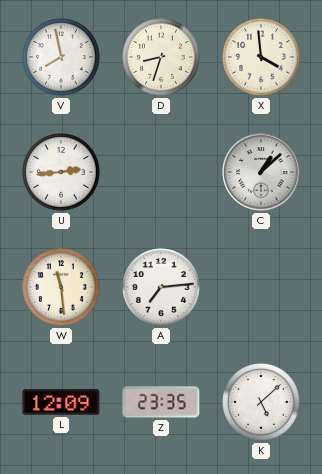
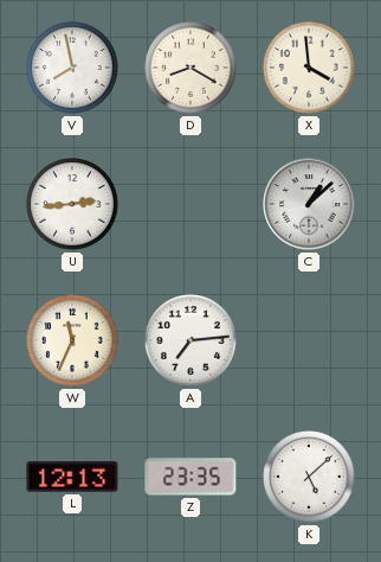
D: 8:33 -> 8:20 (190, 68)
W: 11:29 -> 11:34 (72, 340)
L: 12:09 -> 12:13 (72, 477)
